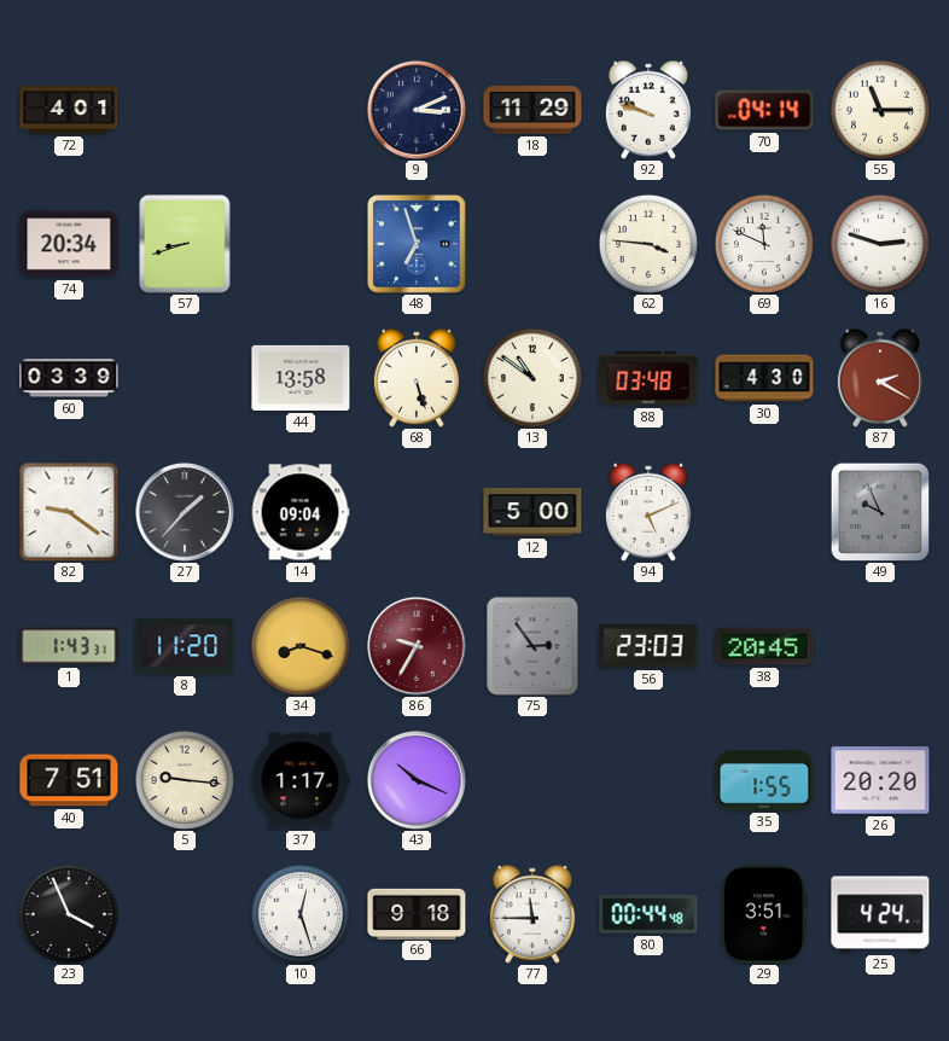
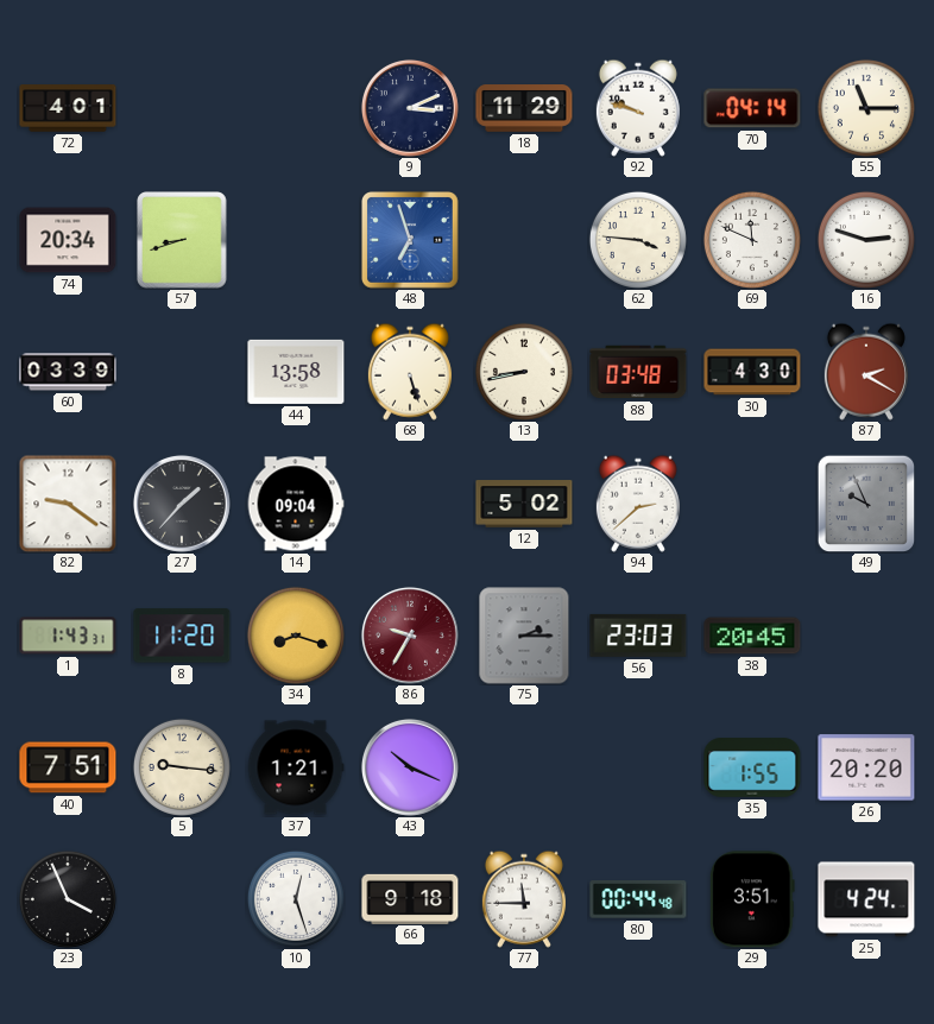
13: 10:51 -> 8:43 (524, 372)
12: 5:00 -> 5:02 (524, 504)
94: 5:11 -> 2:38 (638, 504)
75: 2:54 -> 2:15 (524, 636)
37: 1:17 -> 1:21 (296, 767)
